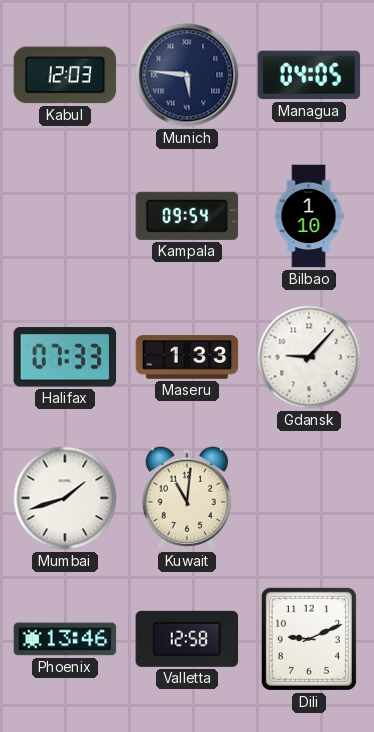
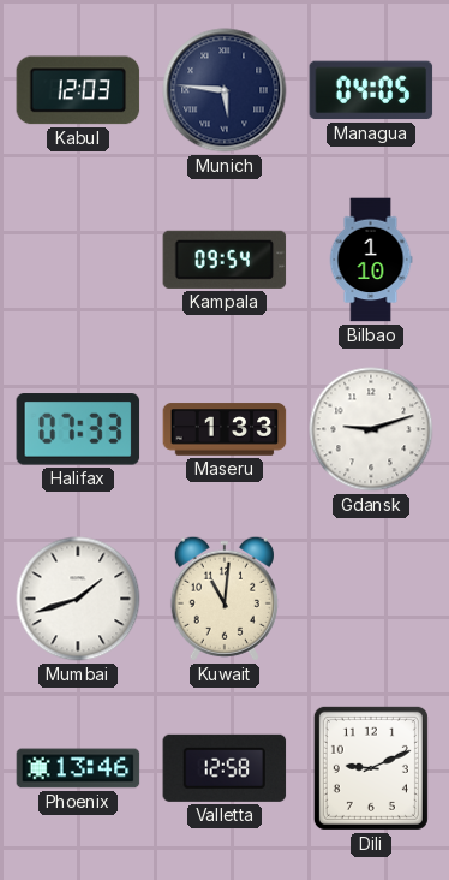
Gdansk: 9:07 -> 9:12 (371, 429)
